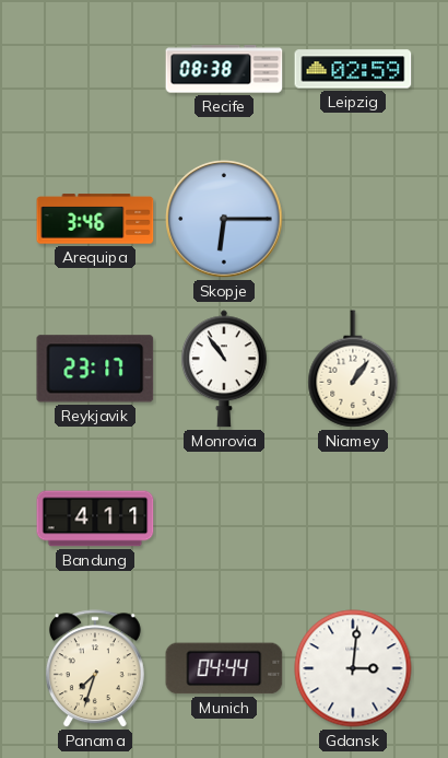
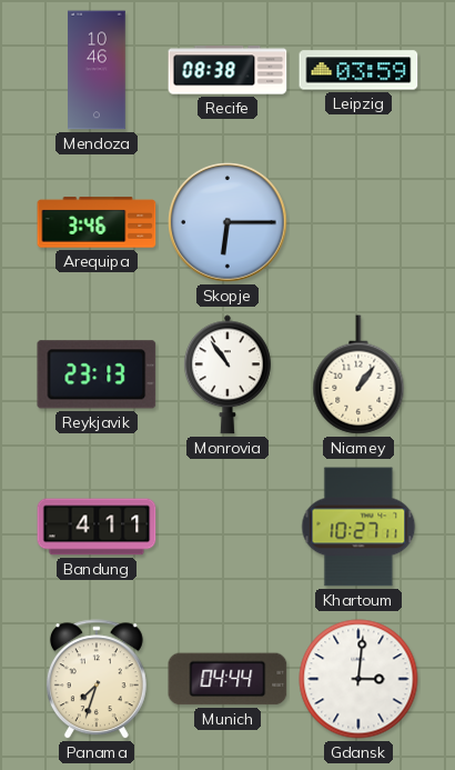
Mendoza: none -> 10:46 (97, 70)
Leipzig: 02:59 -> 03:59 (358, 70)
Reykjavik: 23:17 -> 23:13 (97, 374)
Khartoum: none -> 10:27 (358, 527)
